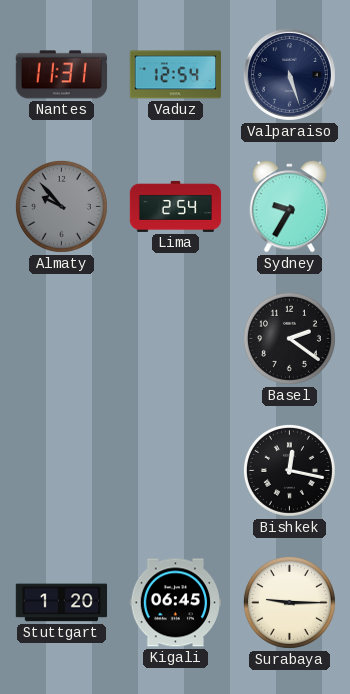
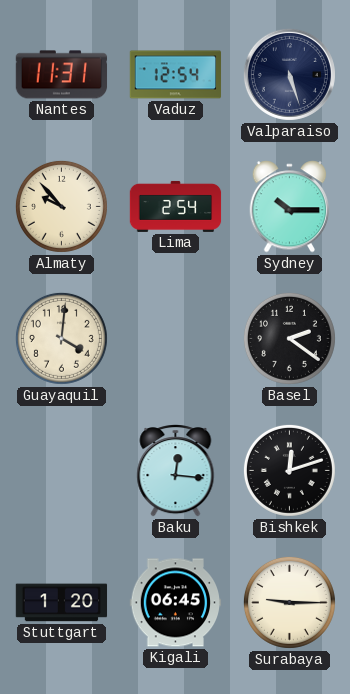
Almaty dial: grey -> cream (61, 206)
Sydney: 9:35 -> 10:15 (290, 207)
Guayaquil: none -> 4:01 (61, 338)
Baku: none -> 12:16 (176, 471)
Bishkek: 12:17 -> 12:12 (289, 470)
